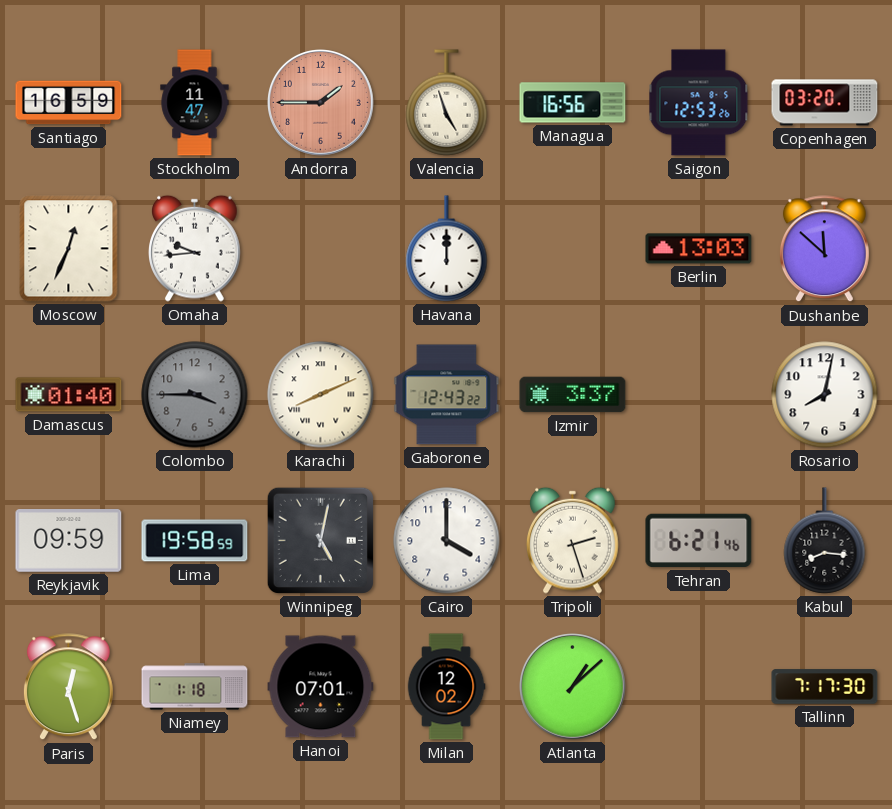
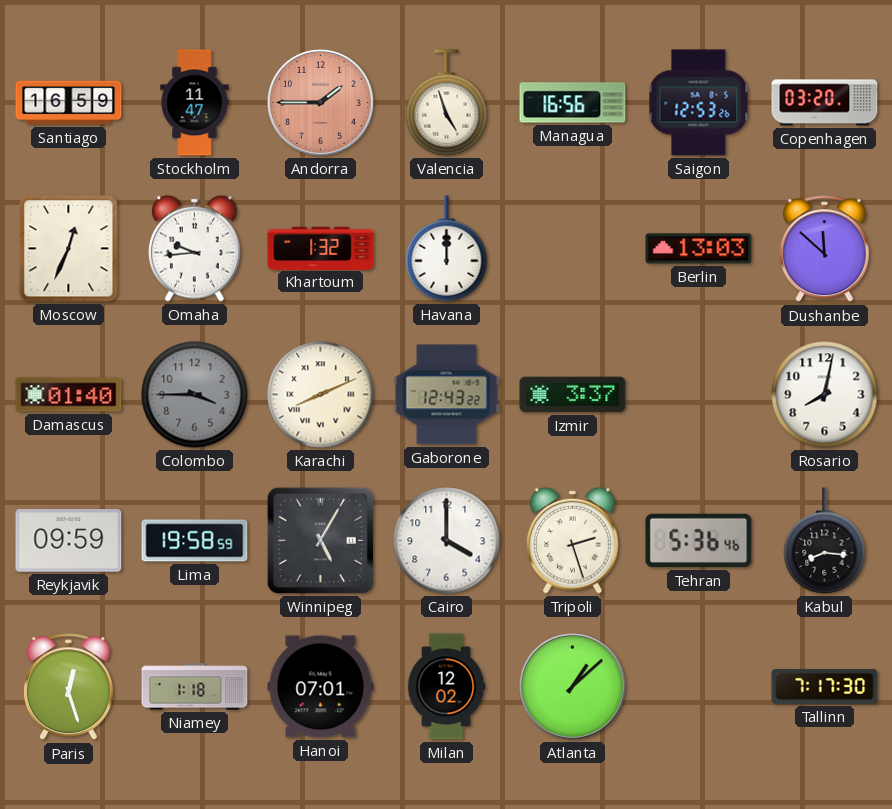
Khartoum: none -> 1:32 (321, 248)
Winnipeg: 5:02 -> 5:05 (320, 540)
Tehran: 6:21 -> 5:36 (699, 541)
